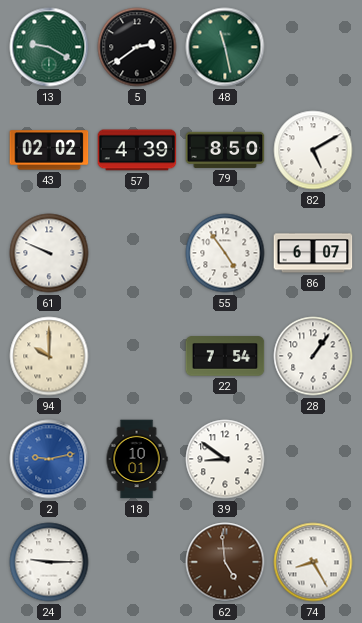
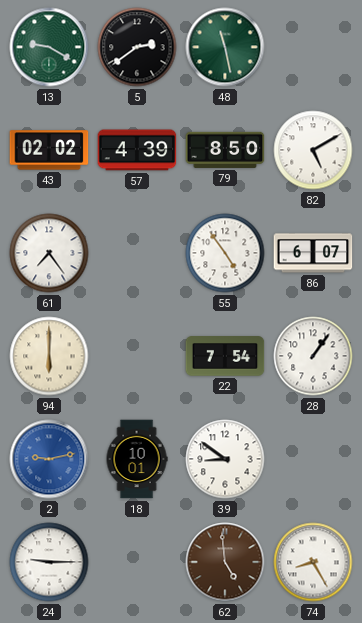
61: 9:49 -> 7:24 (49, 253)
94: 10:00 -> 6:00 (49, 356)
